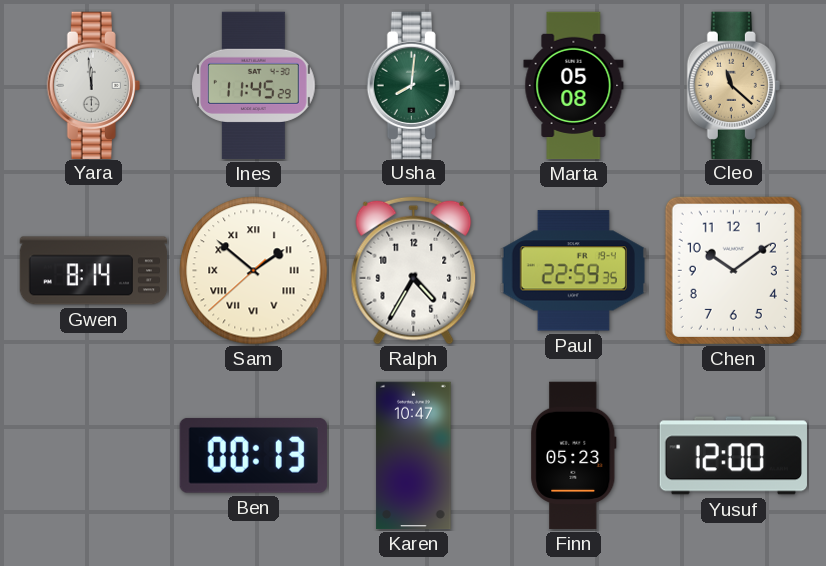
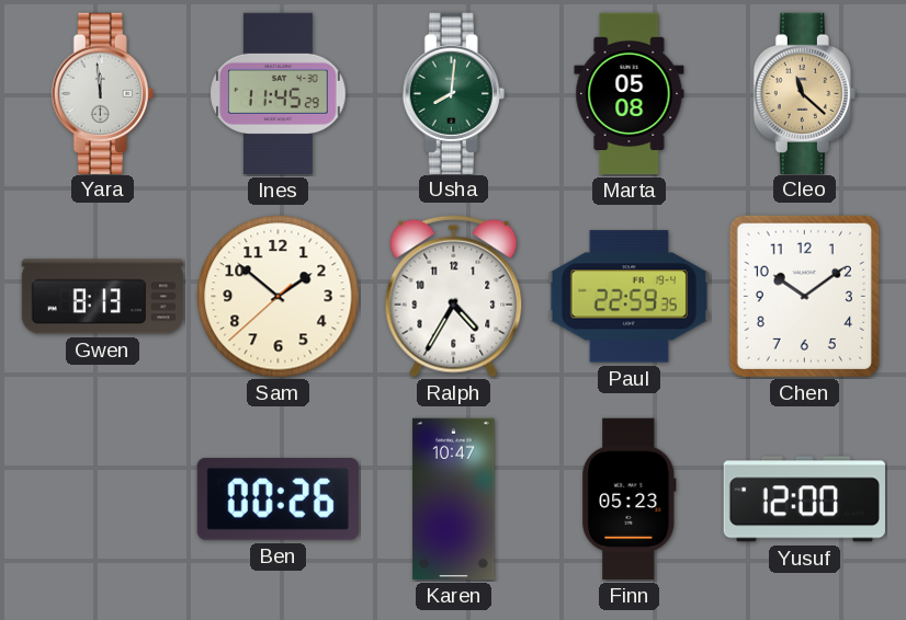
Gwen: 8:14 -> 8:13 (103, 297)
Sam numerals: Roman -> Arabic (279, 297)
Ben: 00:13 -> 00:26 (278, 498)
